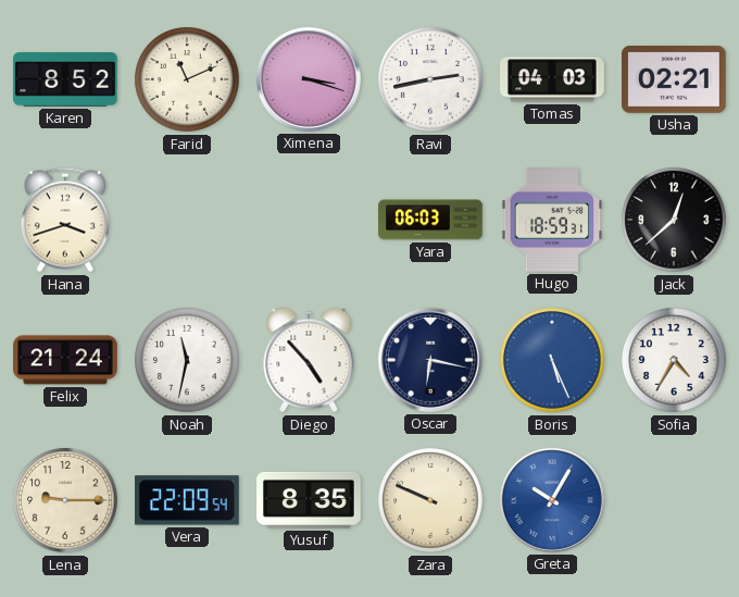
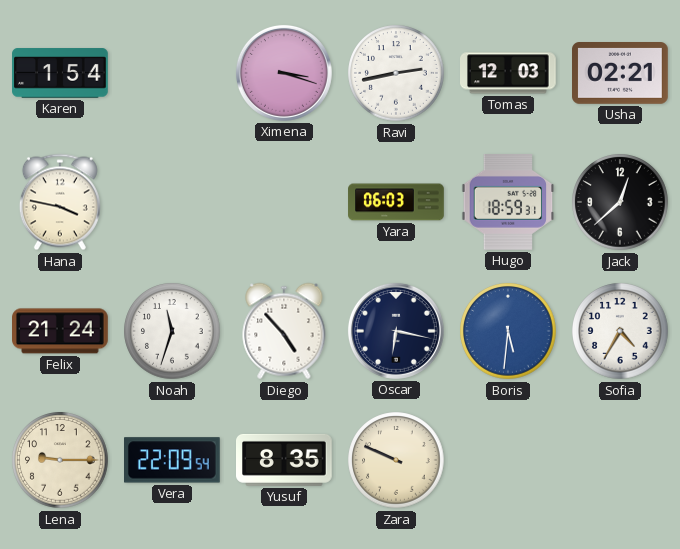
Karen: 8:52 -> 1:54 (60, 73)
Farid: 11:11 -> none (187, 79)
Tomas: 04:03 -> 12:03 (509, 73)
Hana: 3:42 -> 3:47 (60, 202)
Noah: 11:32 -> 11:33 (172, 331)
Boris: 5:26 -> 5:31 (508, 331)
Greta: 10:05 -> none (552, 500)
